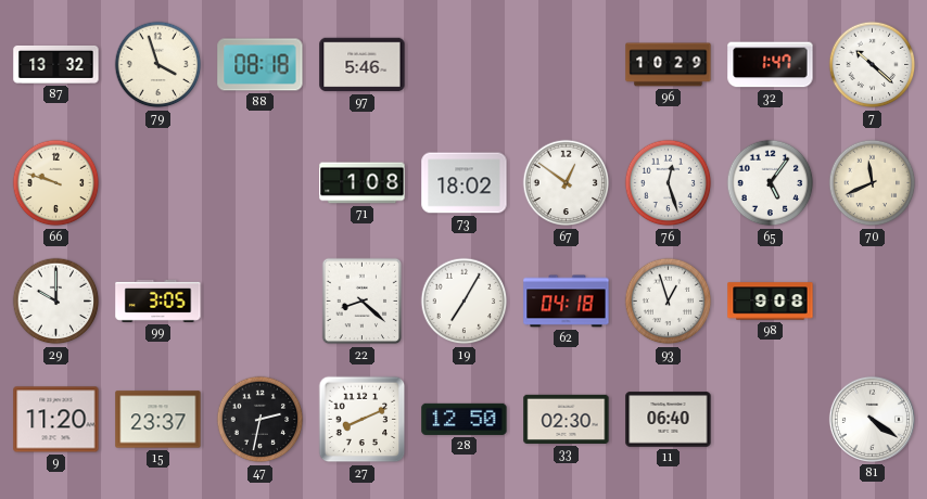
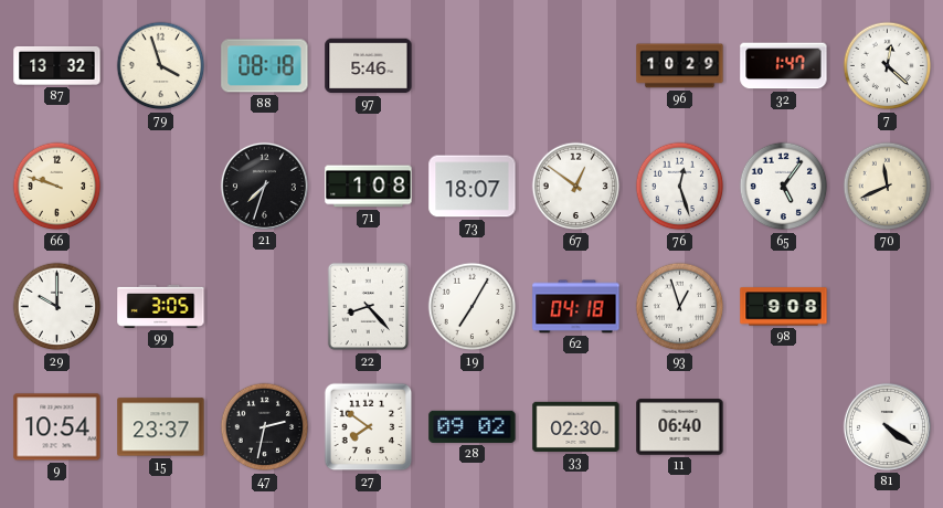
7: 10:22 -> 12:22 (888, 66)
21: none -> 7:33 (264, 186)
73: 18:02 -> 18:07 (473, 187)
22: 8:22 -> 8:23 (369, 307)
9: 11:20 -> 10:54 (57, 427)
27: 8:11 -> 7:51 (369, 427)
28: 12:50 -> 09:02 (473, 426)
